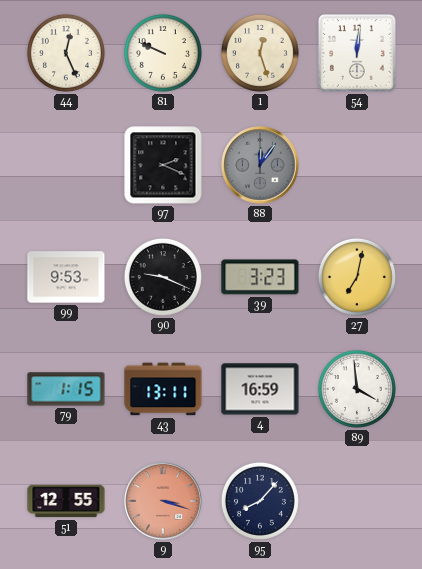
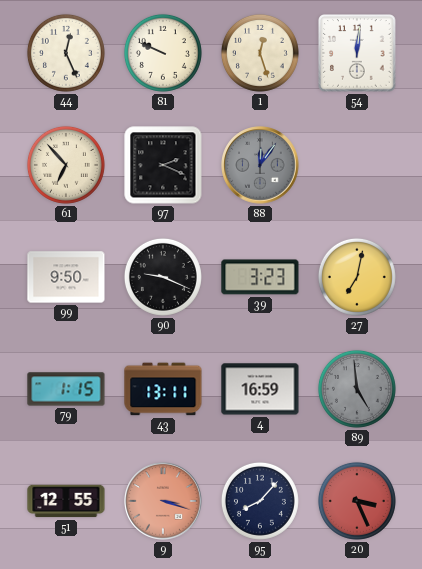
61: none -> 6:53 (66, 165)
99: 9:53 -> 9:50 (66, 277)
89: 3:59 -> 4:59 (357, 389)
89 dial: white -> grey (357, 389)
20: none -> 3:26 (357, 501)
